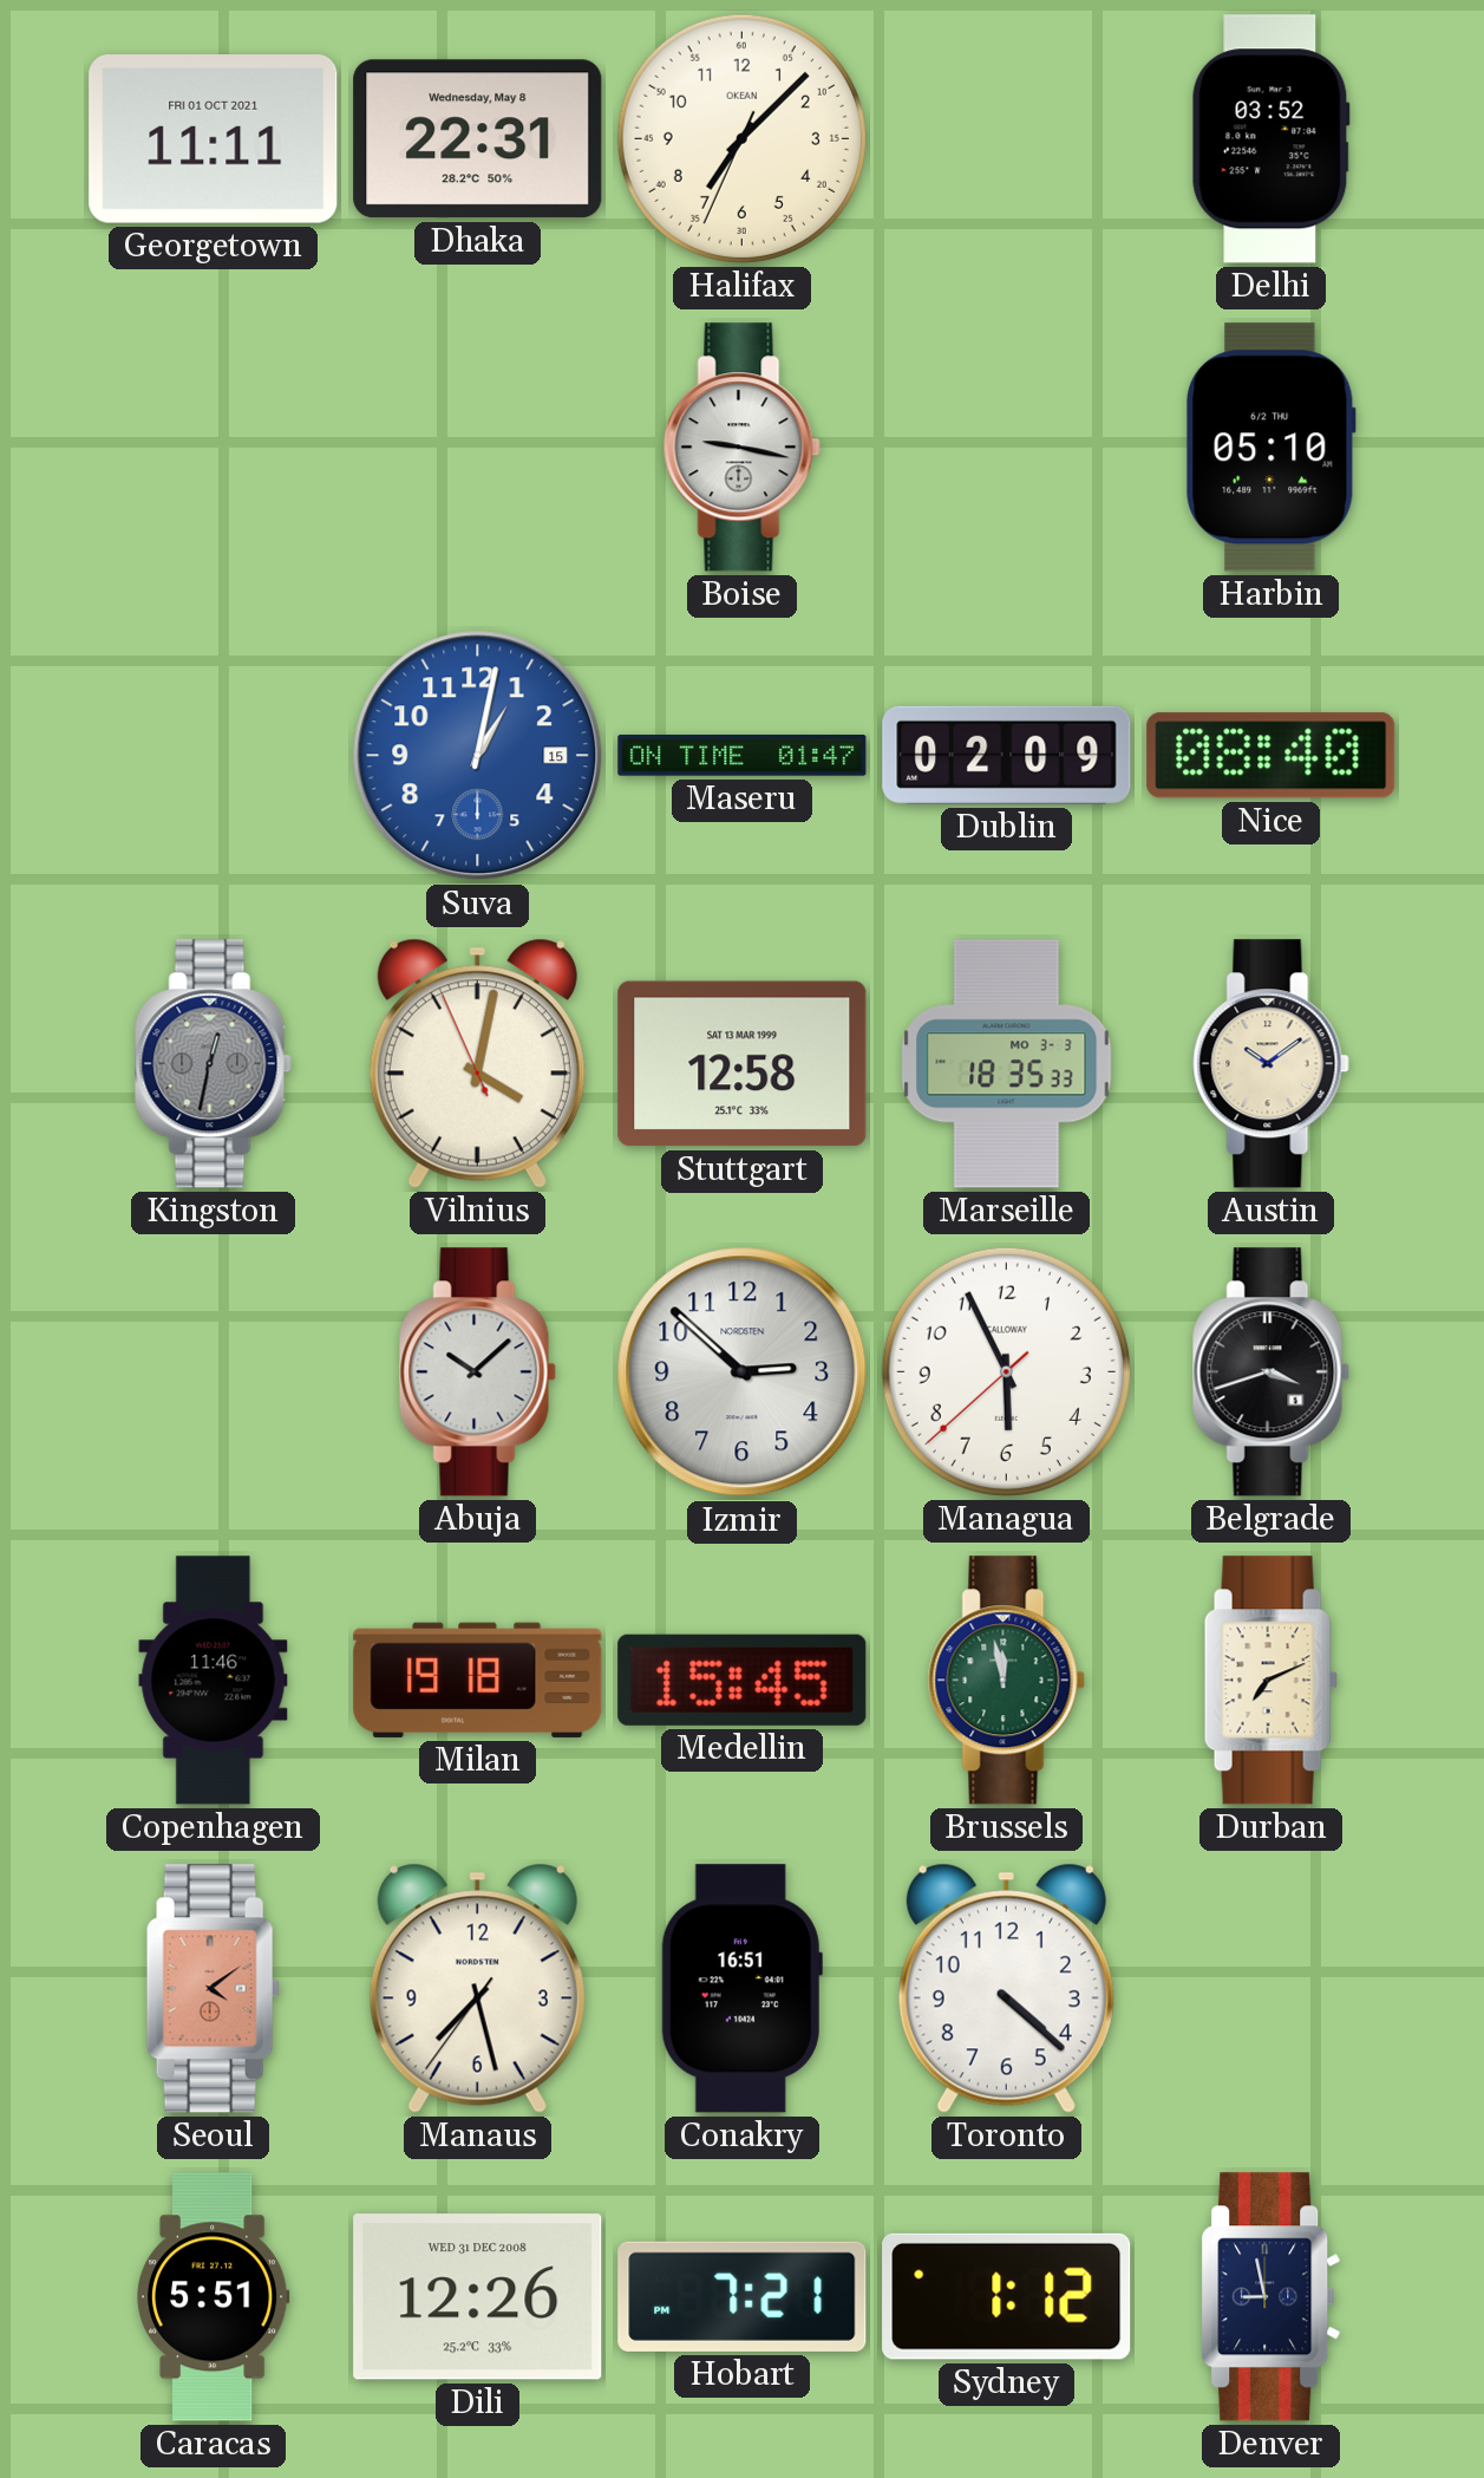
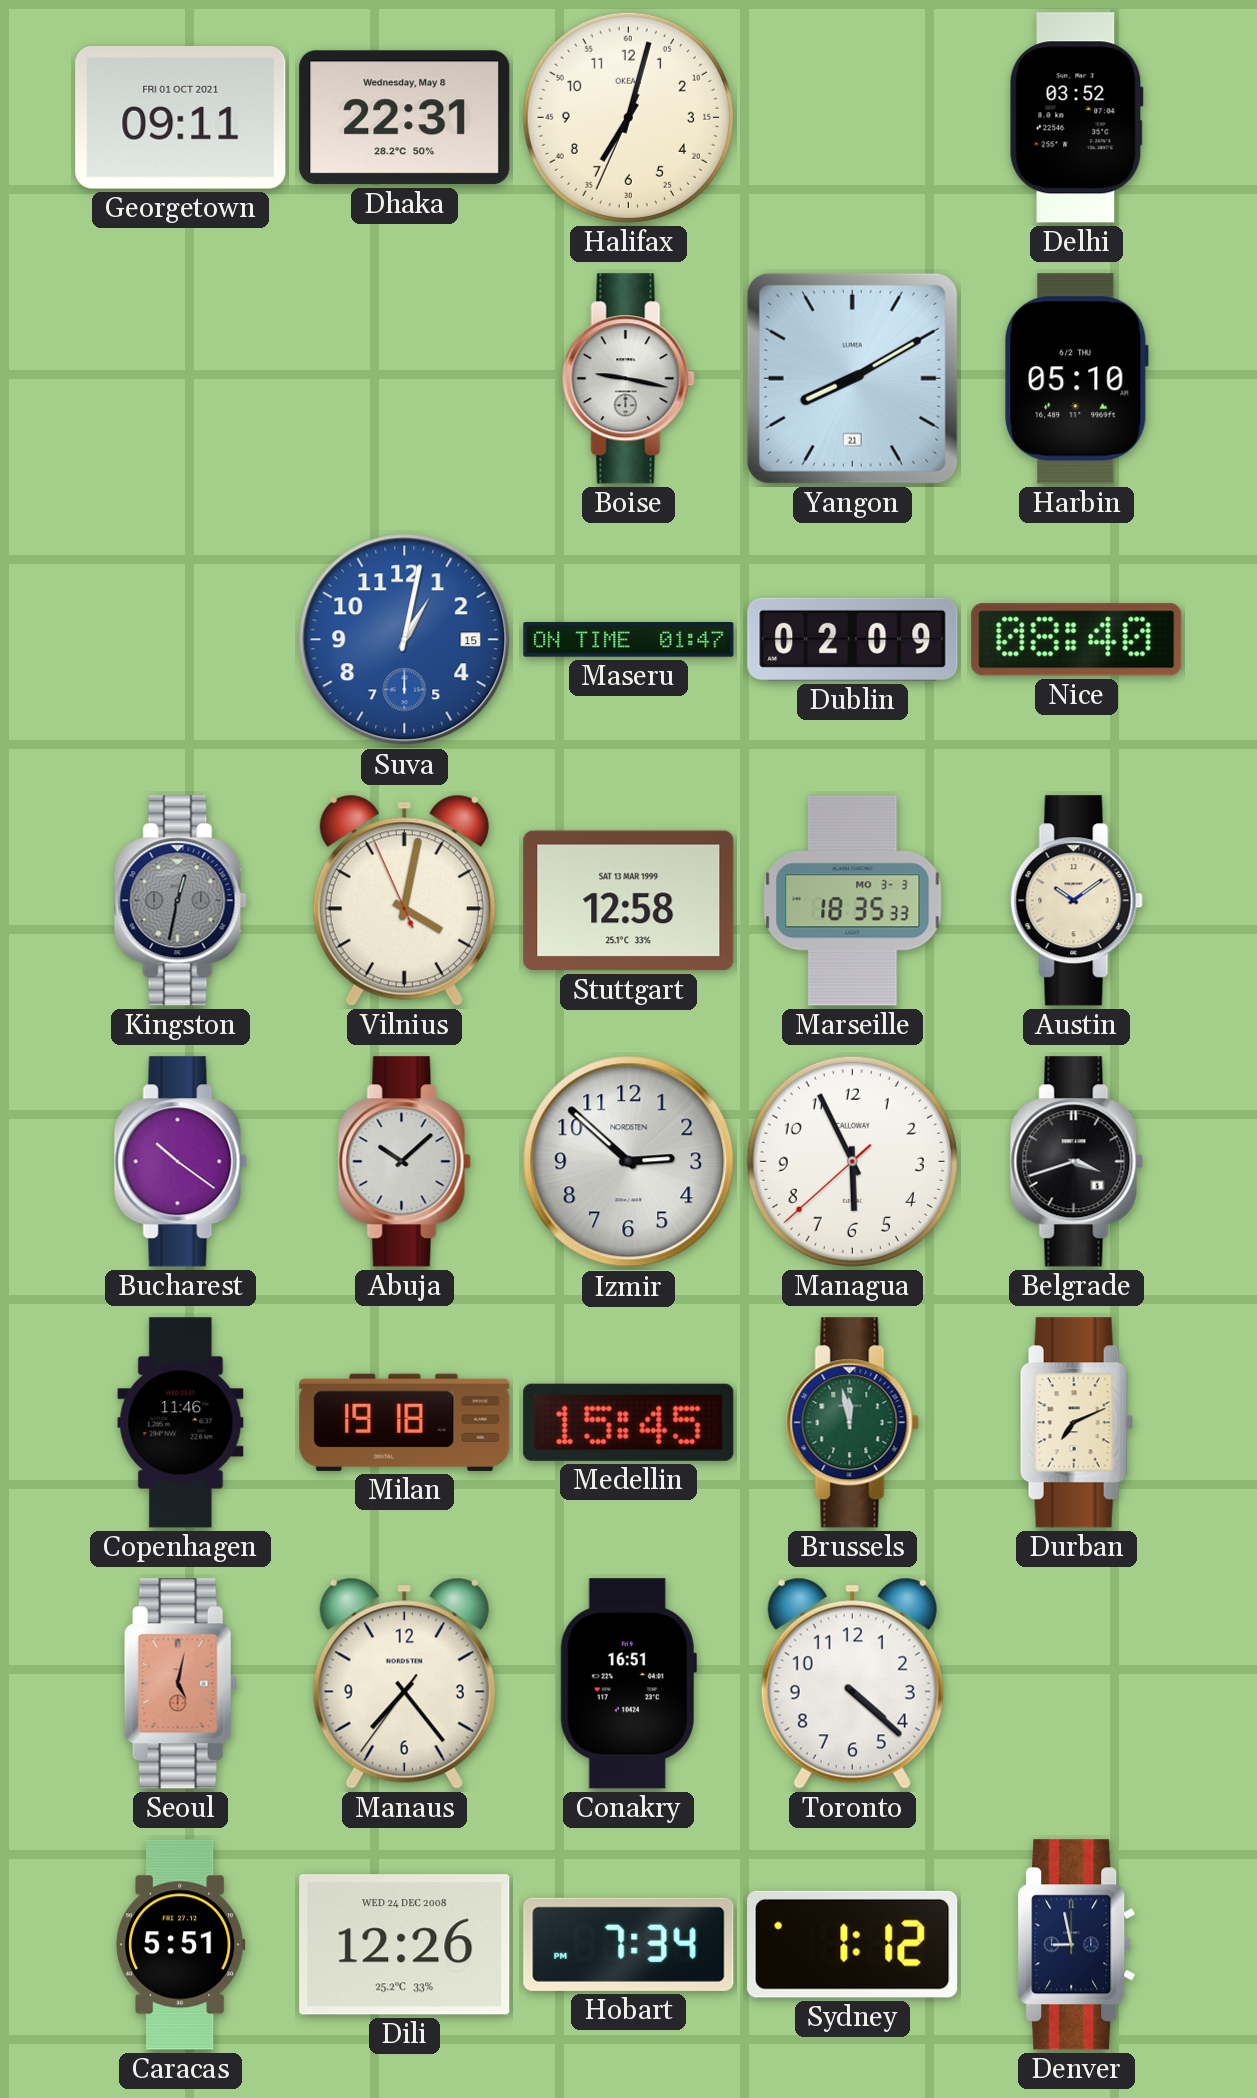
Georgetown: 11:11 -> 09:11 (181, 118)
Halifax: 7:07 -> 7:02 (628, 117)
Yangon: none -> 8:10 (852, 378)
Bucharest: none -> 10:21 (180, 1162)
Seoul: 4:09 -> 5:02 (180, 1684)
Manaus: 7:27 -> 7:23 (404, 1683)
Dili date: WED 31 DEC 2008 -> WED 24 DEC 2008 (405, 1945)
Hobart: 7:21 -> 7:34 (629, 1944)
